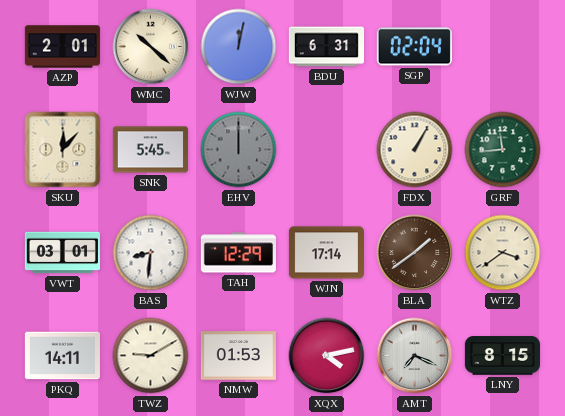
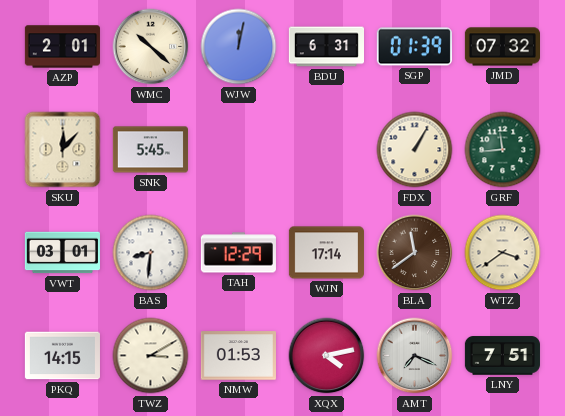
SGP: 02:04 -> 01:39 (414, 47)
JMD: none -> 07:32 (502, 47)
EHV: 12:00 -> none (239, 150)
BLA: 1:39 -> 11:39 (415, 253)
PKQ: 14:11 -> 14:15 (62, 356)
TWZ: 9:10 -> 3:10 (151, 356)
LNY: 8:15 -> 7:51 (502, 356)
